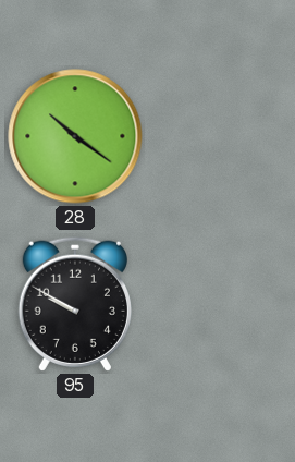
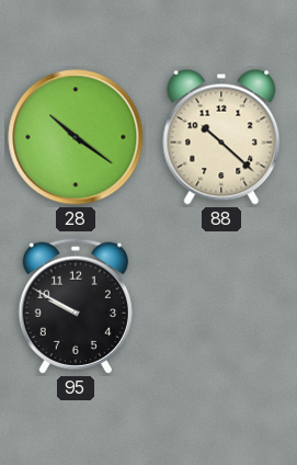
88: none -> 10:22 (221, 137)
